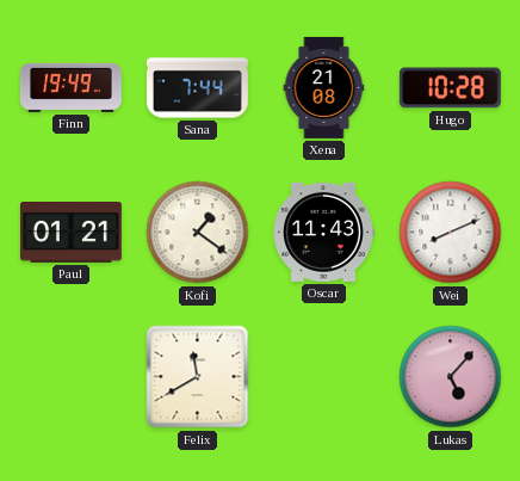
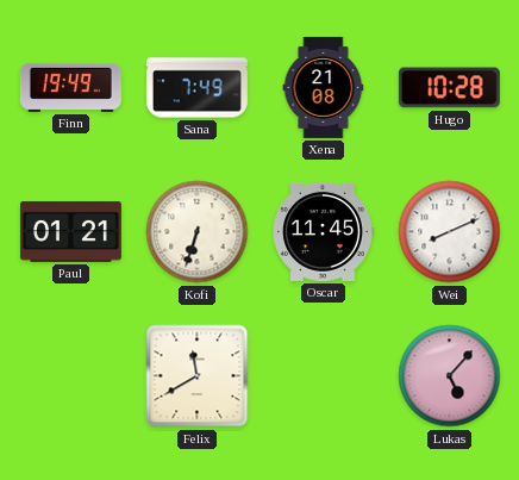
Sana: 7:44 -> 7:49 (196, 88)
Kofi: 1:21 -> 6:33 (198, 232)
Oscar: 11:43 -> 11:45 (323, 231)
